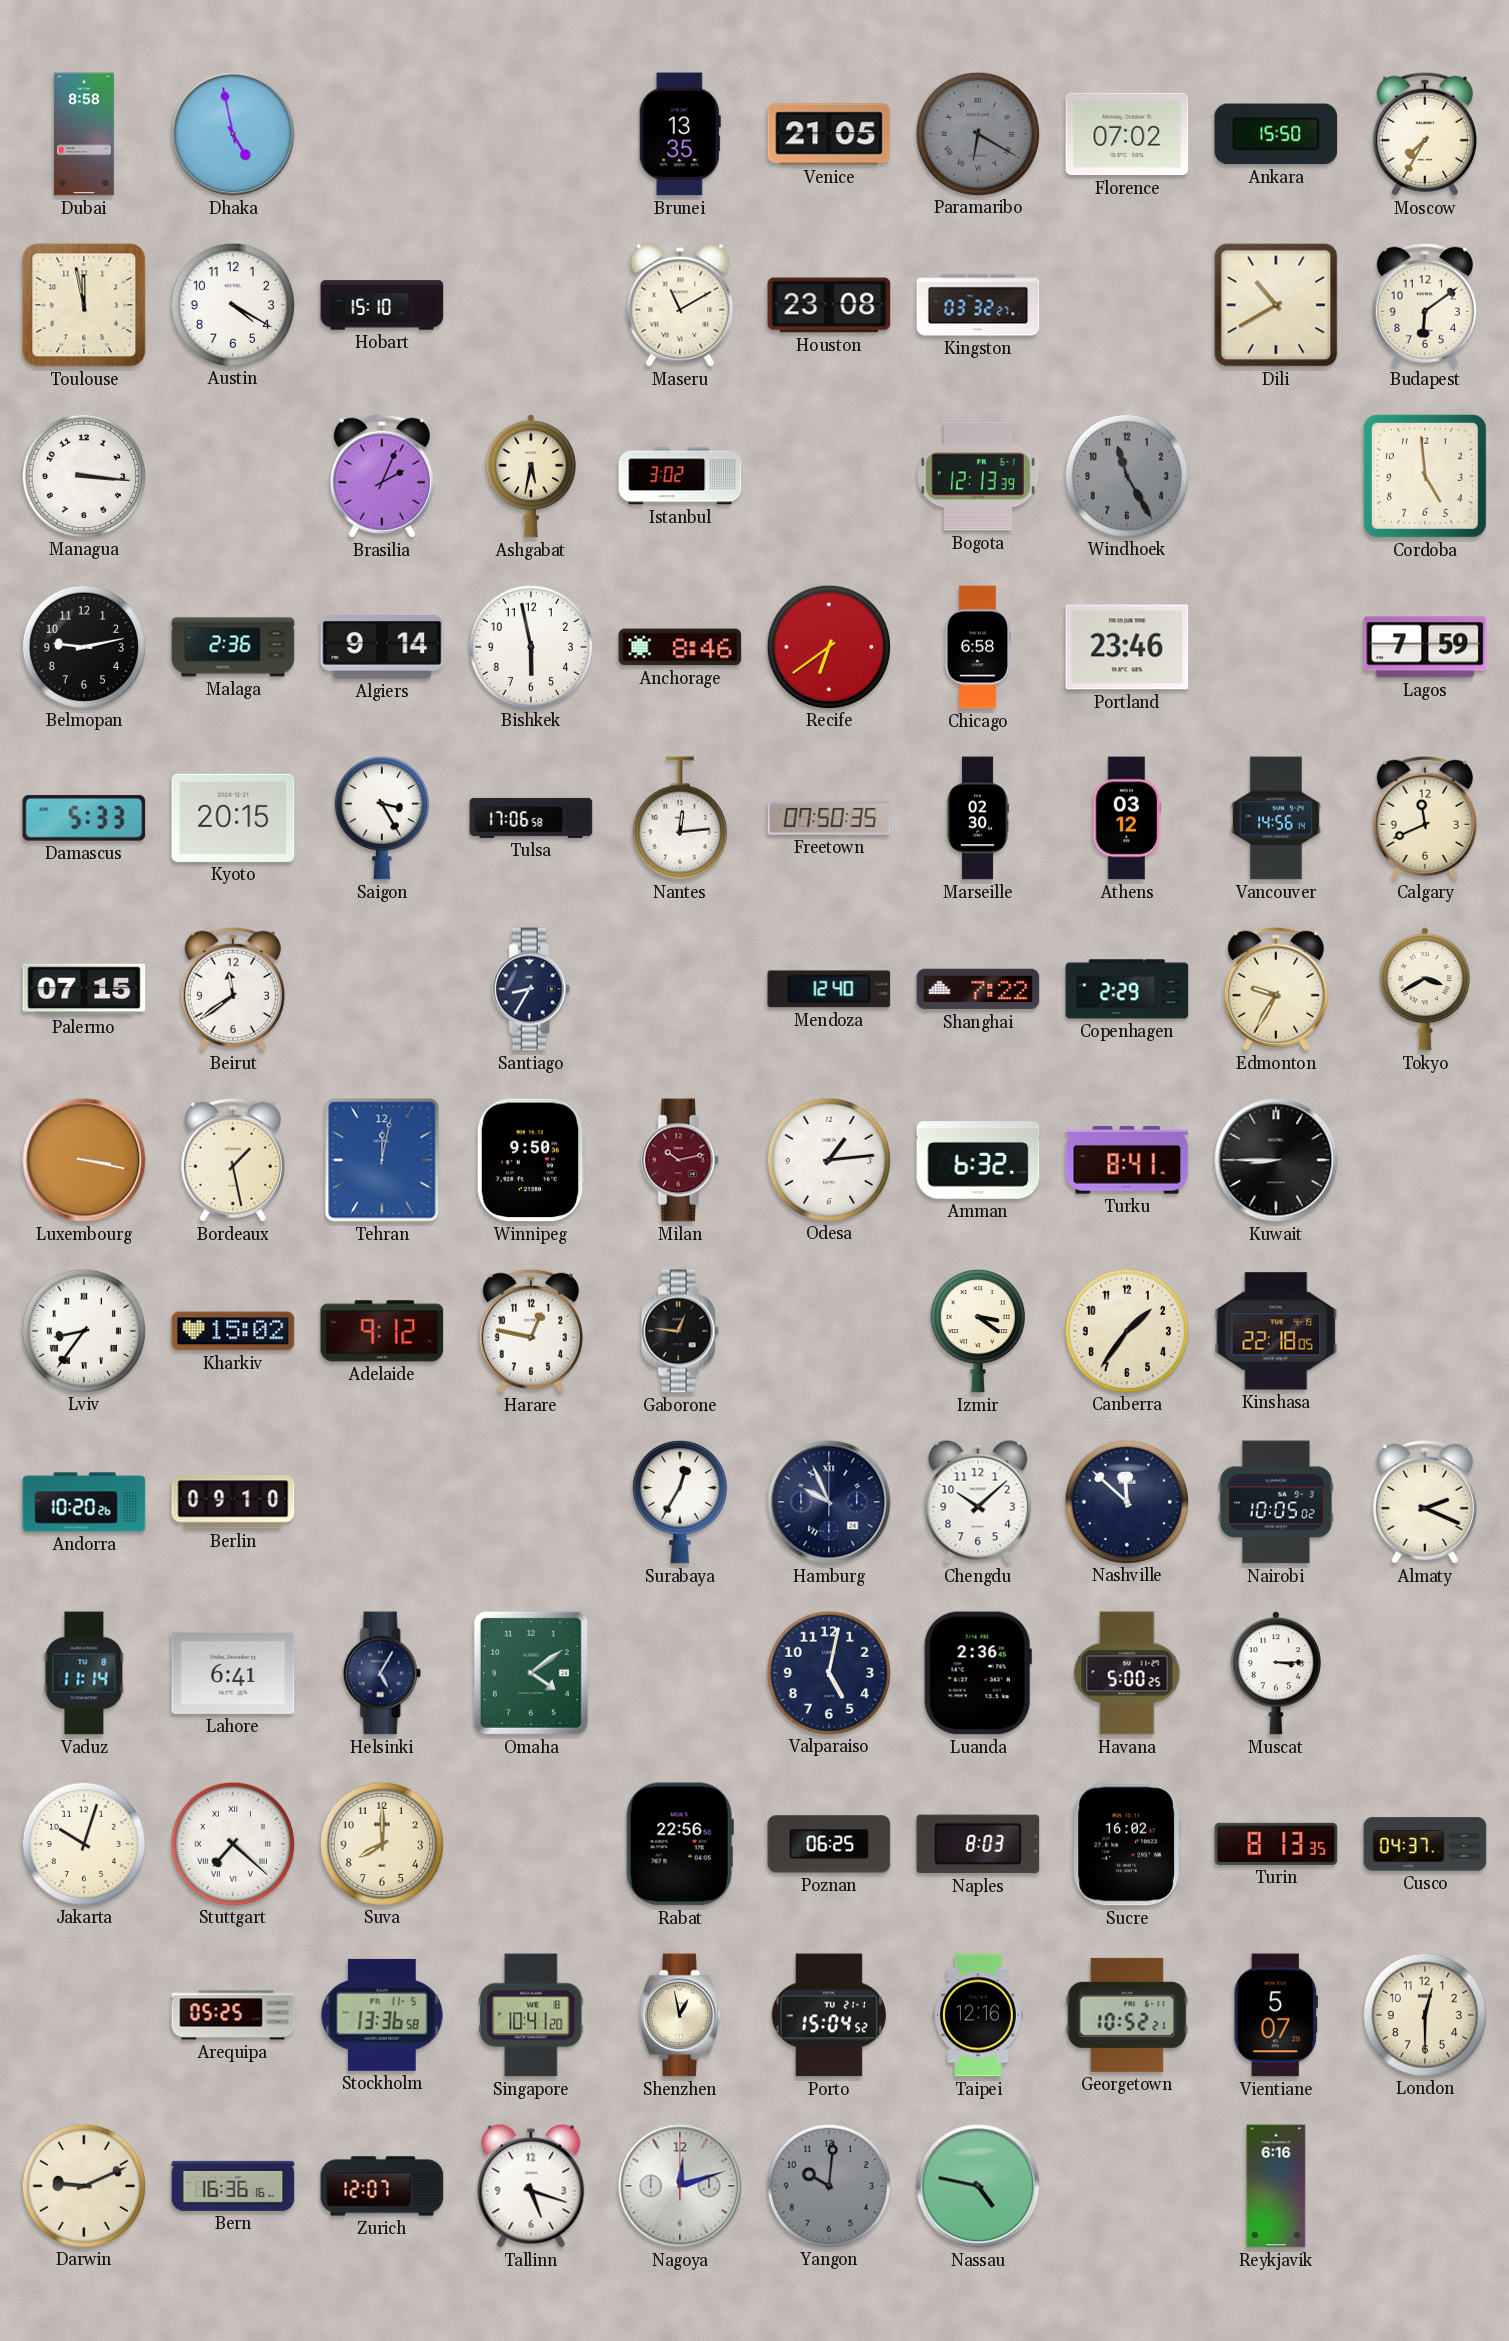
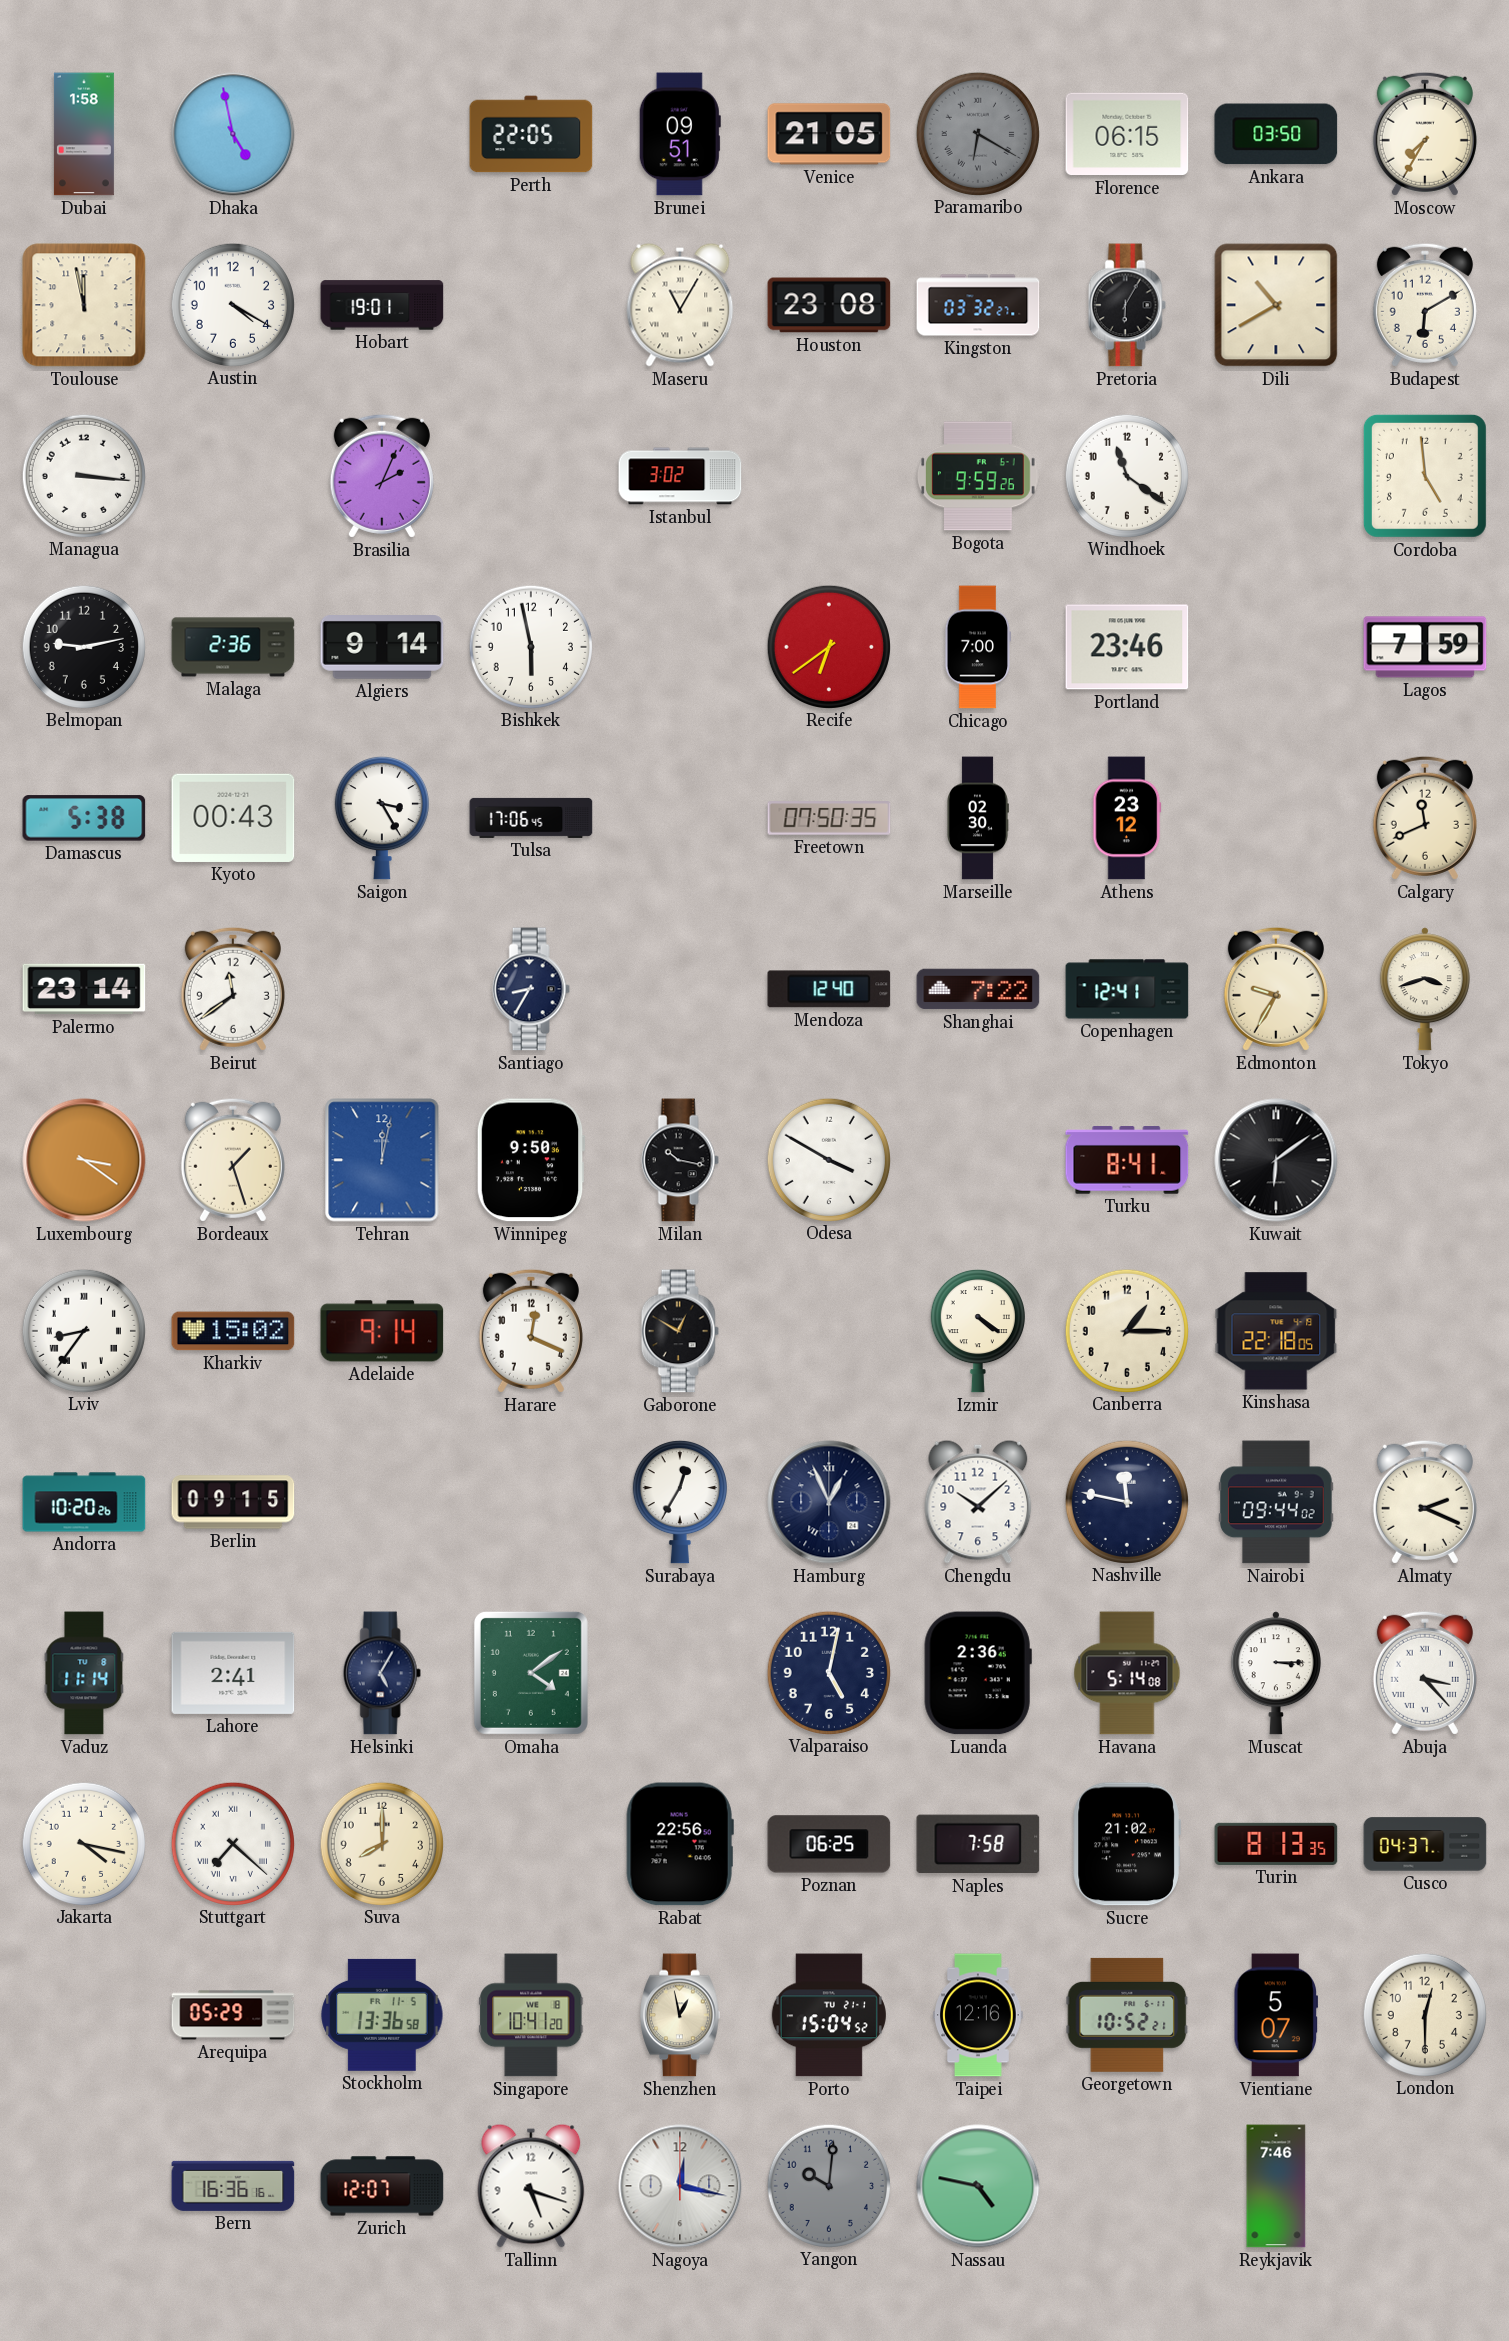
Dubai: 8:58 -> 1:58 (84, 134)
Perth: none -> 22:05 (531, 134)
Brunei: 13:35 -> 09:51 (680, 134)
Florence: 07:02 -> 06:15 (1127, 134)
Ankara: 15:50 -> 03:50 (1276, 134)
Hobart: 15:10 -> 19:01 (382, 305)
Maseru: 11:10 -> 11:05 (680, 305)
Pretoria: none -> 6:05 (1127, 305)
Budapest: 6:09 -> 6:10 (1425, 305)
Ashgabat: 5:32 -> none (531, 476)
Bogota: 12:13 -> 9:59 (978, 476)
Windhoek: 11:25 -> 11:21 (1126, 475)
Windhoek dial: grey -> white (1126, 475)
Anchorage: 8:46 -> none (680, 647)
Chicago: 6:58 -> 7:00 (978, 647)
Damascus: 5:33 -> 5:38 (84, 818)
Kyoto: 20:15 -> 00:43 (233, 818)
Tulsa: 17:06:58 -> 17:06:45 (531, 818)
Nantes: 12:14 -> none (680, 818)
Athens: 03:12 -> 23:12 (1127, 818)
Vancouver: 14:56 -> none (1276, 818)
Palermo: 07:15 -> 23:14 (84, 989)
Copenhagen: 2:29 -> 12:41 (1127, 989)
Tokyo: 3:40 -> 3:42 (1425, 989)
Luxembourg: 3:17 -> 3:21 (84, 1160)
Bordeaux: 1:28 -> 1:27 (233, 1160)
Milan: 10:13 -> 10:17 (680, 1160)
Milan dial: burgundy -> black (680, 1160)
Odesa: 1:14 -> 3:50 (828, 1159)
Amman: 6:32 -> none (978, 1160)
Kuwait: 8:45 -> 6:09 (1276, 1160)
Adelaide: 9:12 -> 9:14 (382, 1331)
Harare: 12:47 -> 12:19 (531, 1331)
Gaborone: 12:46 -> 12:50 (680, 1331)
Izmir: 3:21 -> 4:21 (978, 1331)
Canberra: 1:36 -> 1:15 (1126, 1330)
Berlin: 09:10 -> 09:15 (233, 1502)
Hamburg: 9:56 -> 12:56 (829, 1502)
Nashville: 11:52 -> 11:47 (1126, 1501)
Nairobi: 10:05 -> 09:44 (1276, 1502)
Lahore: 6:41 -> 2:41 (233, 1673)
Havana: 5:00 -> 5:14 (1127, 1673)
Abuja: none -> 3:23 (1425, 1673)
Jakarta: 10:03 -> 4:17 (83, 1843)
Naples: 8:03 -> 7:58 (978, 1844)
Sucre: 16:02 -> 21:02 (1127, 1844)
Arequipa: 05:25 -> 05:29 (233, 2015)
Darwin: 9:11 -> none (83, 2185)
Nagoya: 12:12 -> 12:17 (680, 2186)
Reykjavik: 6:16 -> 7:46 (1276, 2186)
